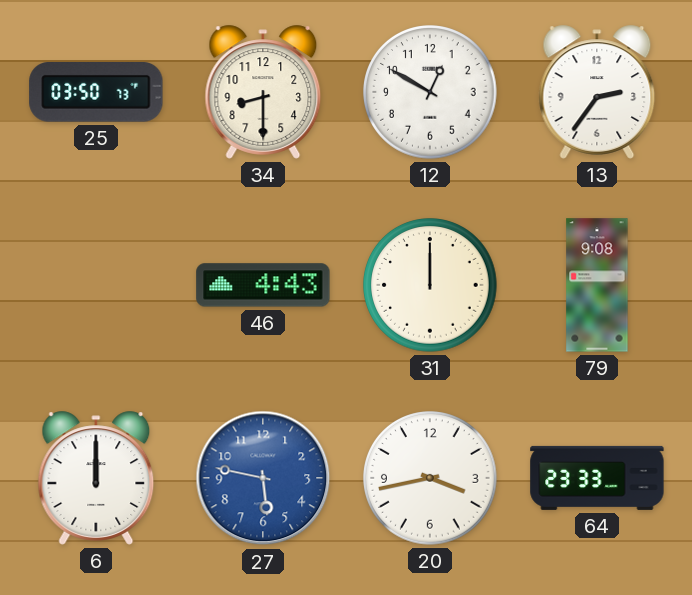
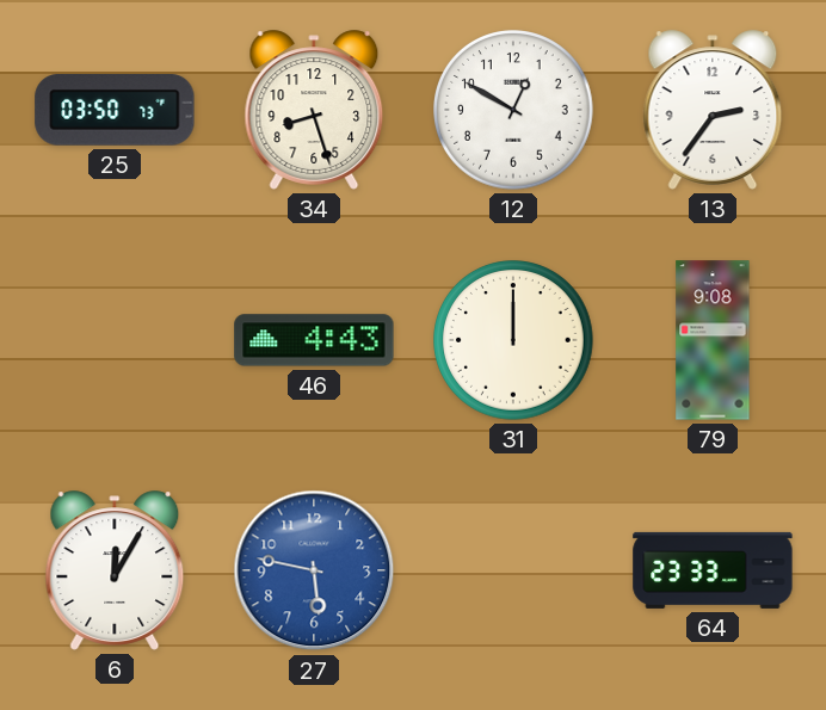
34: 8:30 -> 8:27 (314, 110)
6: 12:00 -> 12:05 (115, 570)
20: 3:43 -> none (431, 479)
